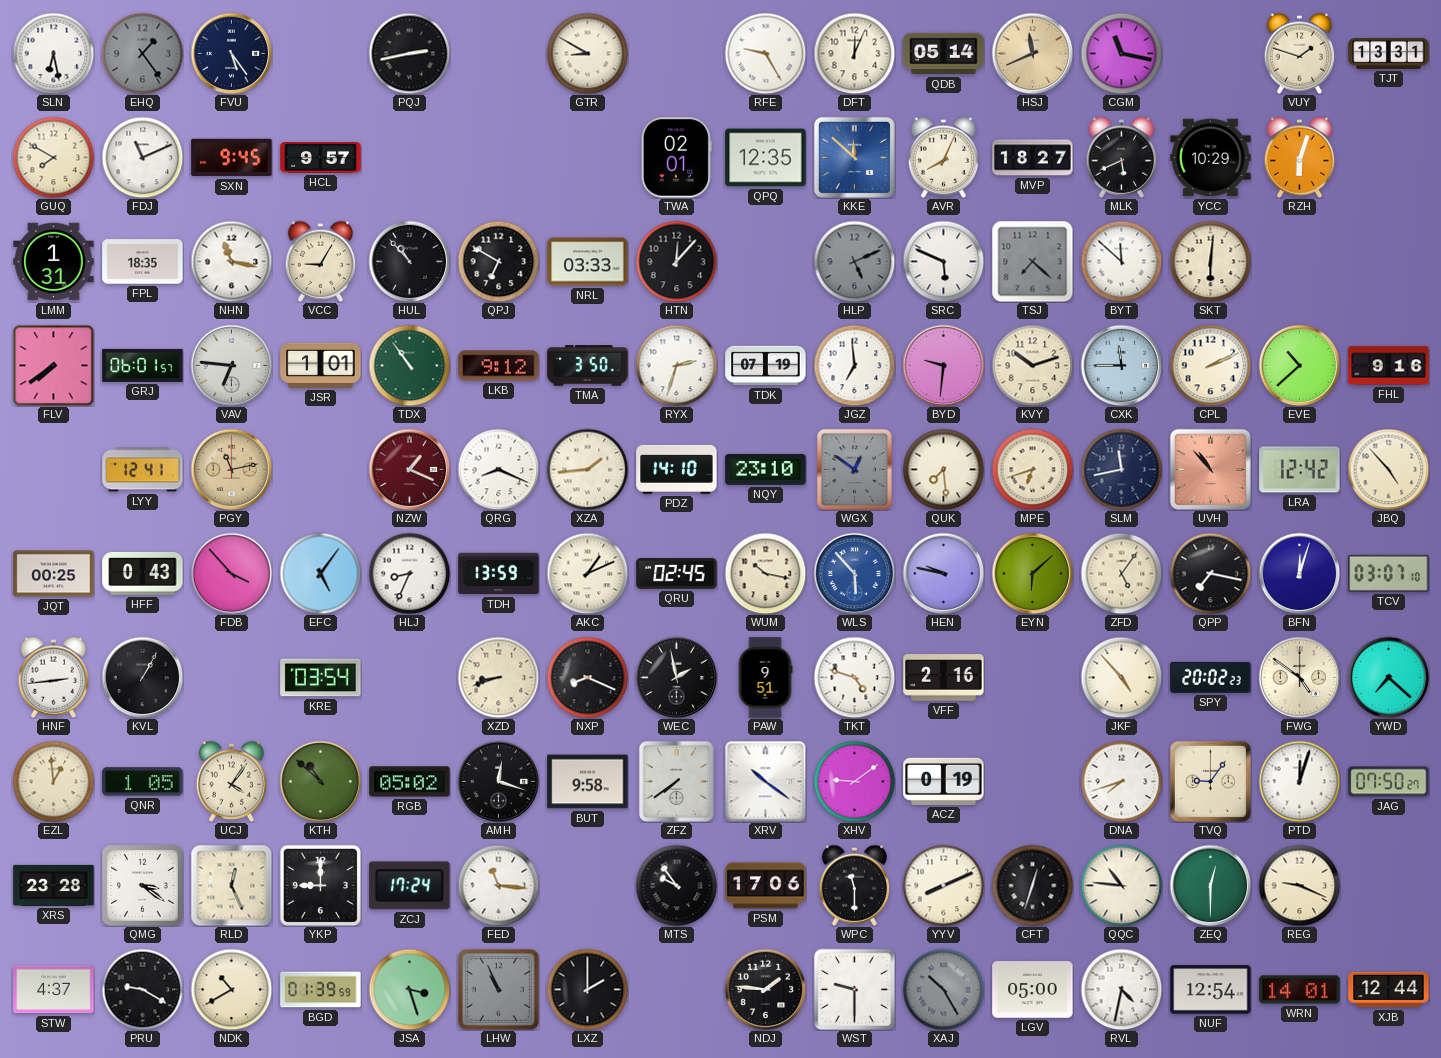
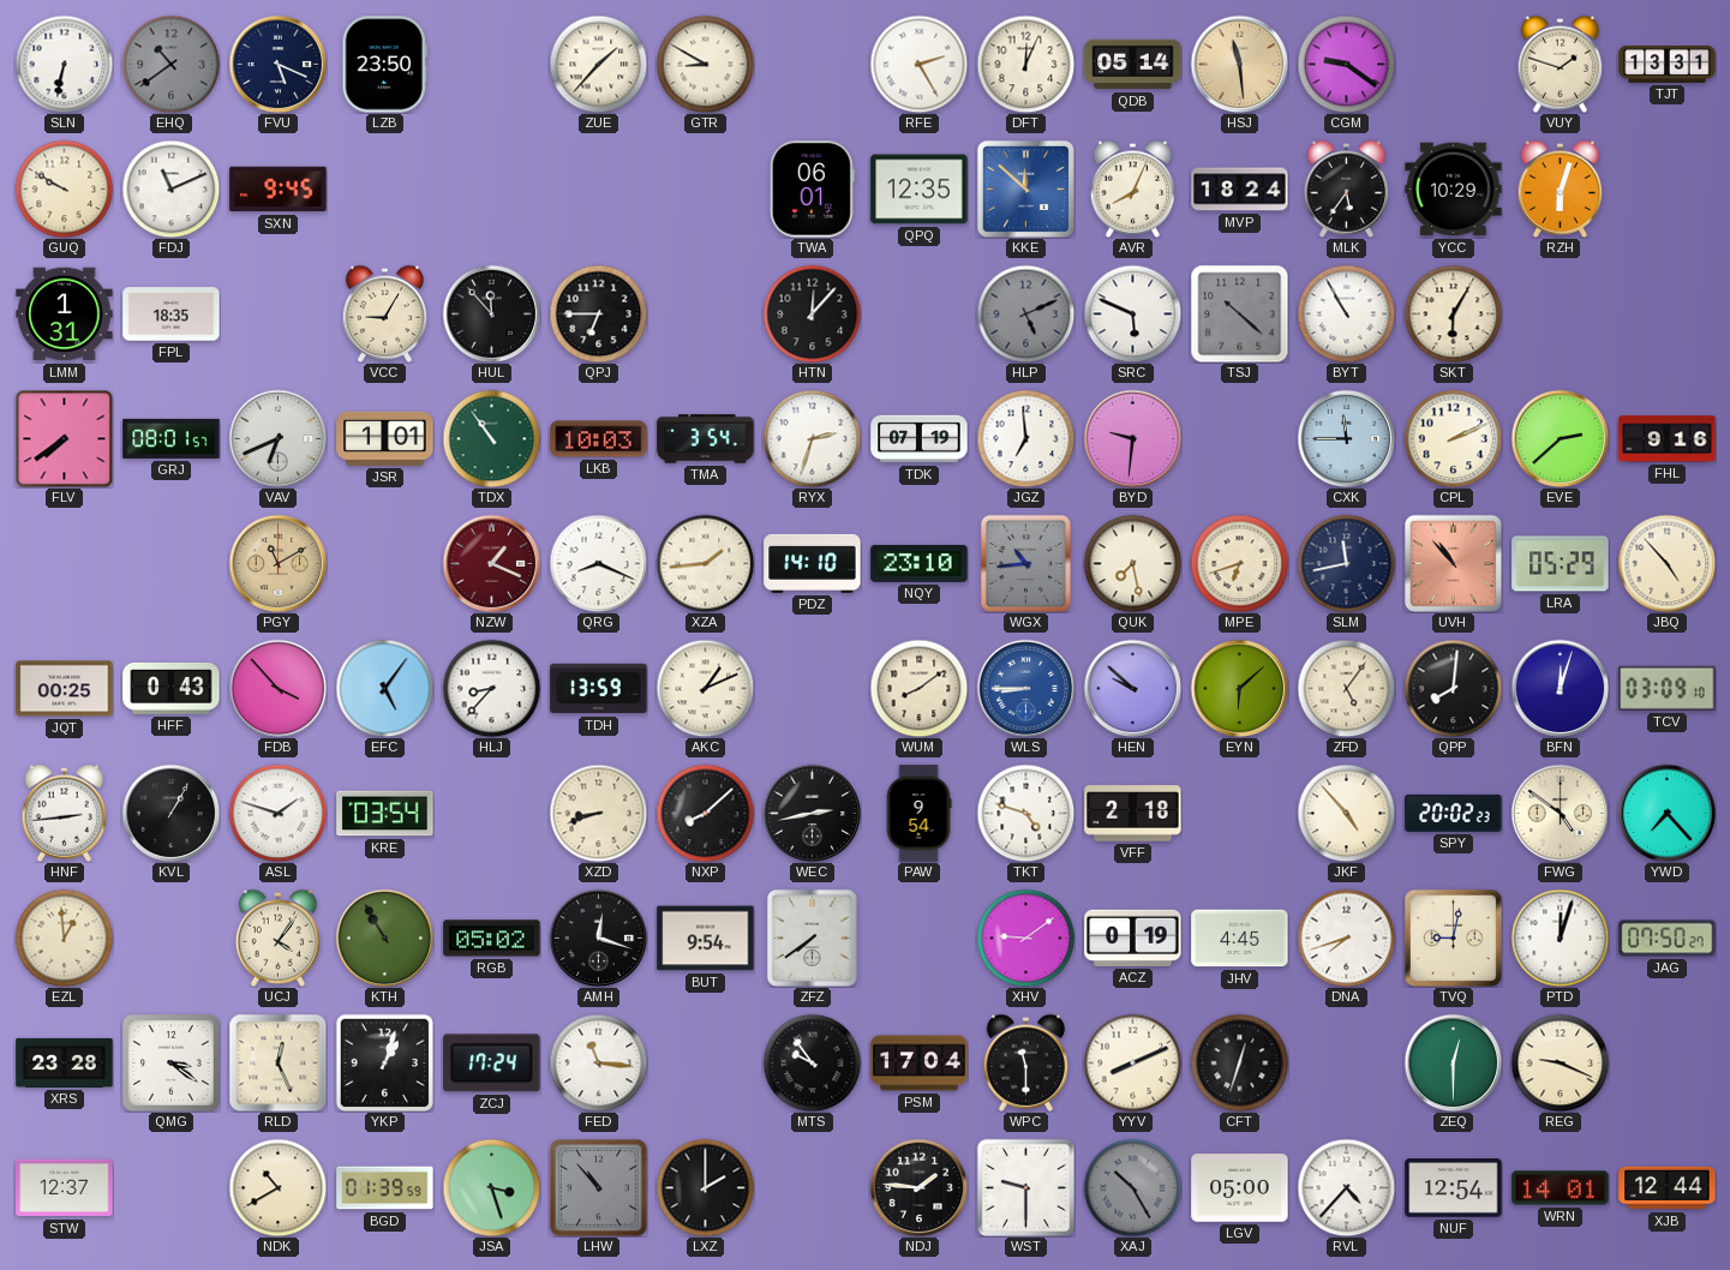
SLN: 6:28 -> 6:32 (64, 64)
EHQ: 1:24 -> 10:39 (170, 64)
FVU: 5:24 -> 5:19 (277, 64)
LZB: none -> 23:50 (384, 65)
PQJ: 2:43 -> none (409, 53)
ZUE: none -> 1:37 (598, 64)
RFE: 9:25 -> 2:25 (918, 64)
HSJ: 11:41 -> 11:29 (1239, 64)
CGM: 11:17 -> 9:21 (1346, 64)
GUQ: 7:50 -> 9:50 (64, 188)
HCL: 9:57 -> none (321, 158)
TWA: 02:01 -> 06:01 (812, 190)
MVP: 18:27 -> 18:24 (1240, 190)
MLK: 5:41 -> 5:36 (1347, 188)
NHN: 11:17 -> none (231, 261)
HUL: 10:53 -> 11:53 (491, 313)
QPJ: 6:50 -> 6:45 (598, 313)
NRL: 03:33 -> none (588, 262)
TSJ: 7:22 -> 10:22 (1239, 313)
BYT: 11:52 -> 10:55 (1346, 313)
SKT: 6:01 -> 6:05 (1453, 313)
GRJ: 06:01 -> 08:01 (172, 438)
VAV: 6:46 -> 6:41 (277, 438)
LKB: 9:12 -> 10:03 (599, 439)
TMA: 3:50 -> 3:54 (706, 439)
KVY: 10:12 -> none (1032, 365)
EVE: 10:38 -> 2:38 (1560, 438)
LYY: 12:41 -> none (143, 470)
PGY: 11:13 -> 11:10 (277, 563)
WGX: 12:51 -> 10:44 (1025, 563)
QUK: 7:29 -> 7:28 (1132, 563)
LRA: 12:42 -> 05:29 (1561, 564)
HLJ: 8:34 -> 8:37 (491, 688)
QRU: 02:45 -> none (677, 574)
WUM: 10:17 -> 8:09 (918, 688)
WLS: 5:53 -> 8:45 (1025, 688)
HEN: 9:47 -> 9:52 (1132, 688)
QPP: 7:17 -> 8:01 (1453, 688)
TCV: 03:07 -> 03:09 (1668, 688)
ASL: none -> 1:48 (277, 813)
NXP: 8:19 -> 8:08 (705, 813)
WEC: 1:58 -> 2:43 (812, 813)
PAW: 9:51 -> 9:54 (918, 814)
VFF: 2:16 -> 2:18 (1133, 814)
YWD: 7:22 -> 7:23 (1666, 813)
QNR: 1:05 -> none (143, 782)
KTH: 10:52 -> 10:55 (384, 937)
BUT: 9:58 -> 9:54 (706, 939)
XRV: 10:21 -> none (765, 781)
JHV: none -> 4:45 (1240, 939)
TVQ: 9:06 -> 9:02 (1453, 937)
YKP: 9:00 -> 1:03 (384, 1062)
PSM: 17:06 -> 17:04 (920, 1064)
QQC: 10:46 -> none (1121, 885)
STW: 4:37 -> 12:37 (65, 1188)
PRU: 9:20 -> none (142, 989)
LHW: 10:56 -> 10:53 (598, 1187)
RVL: 4:32 -> 4:37 (1346, 1187)
